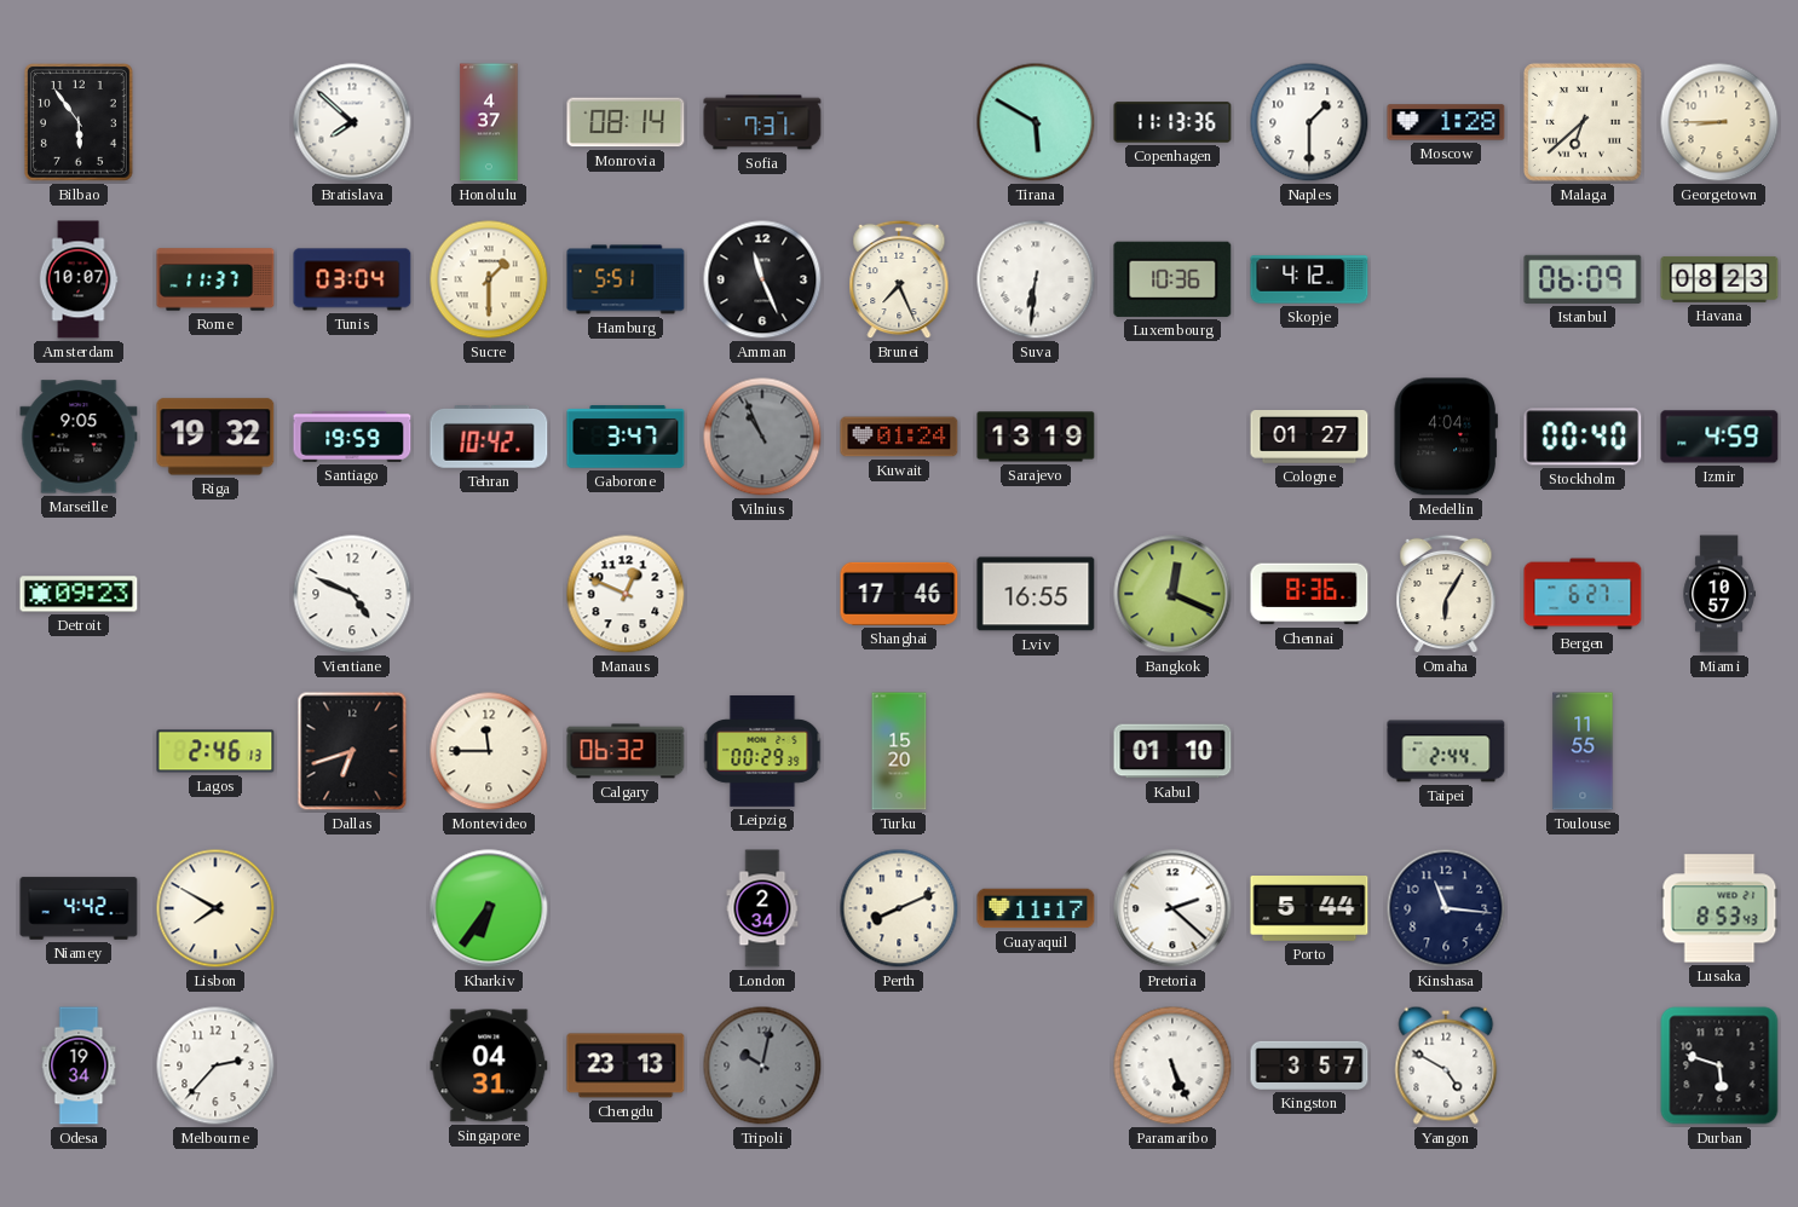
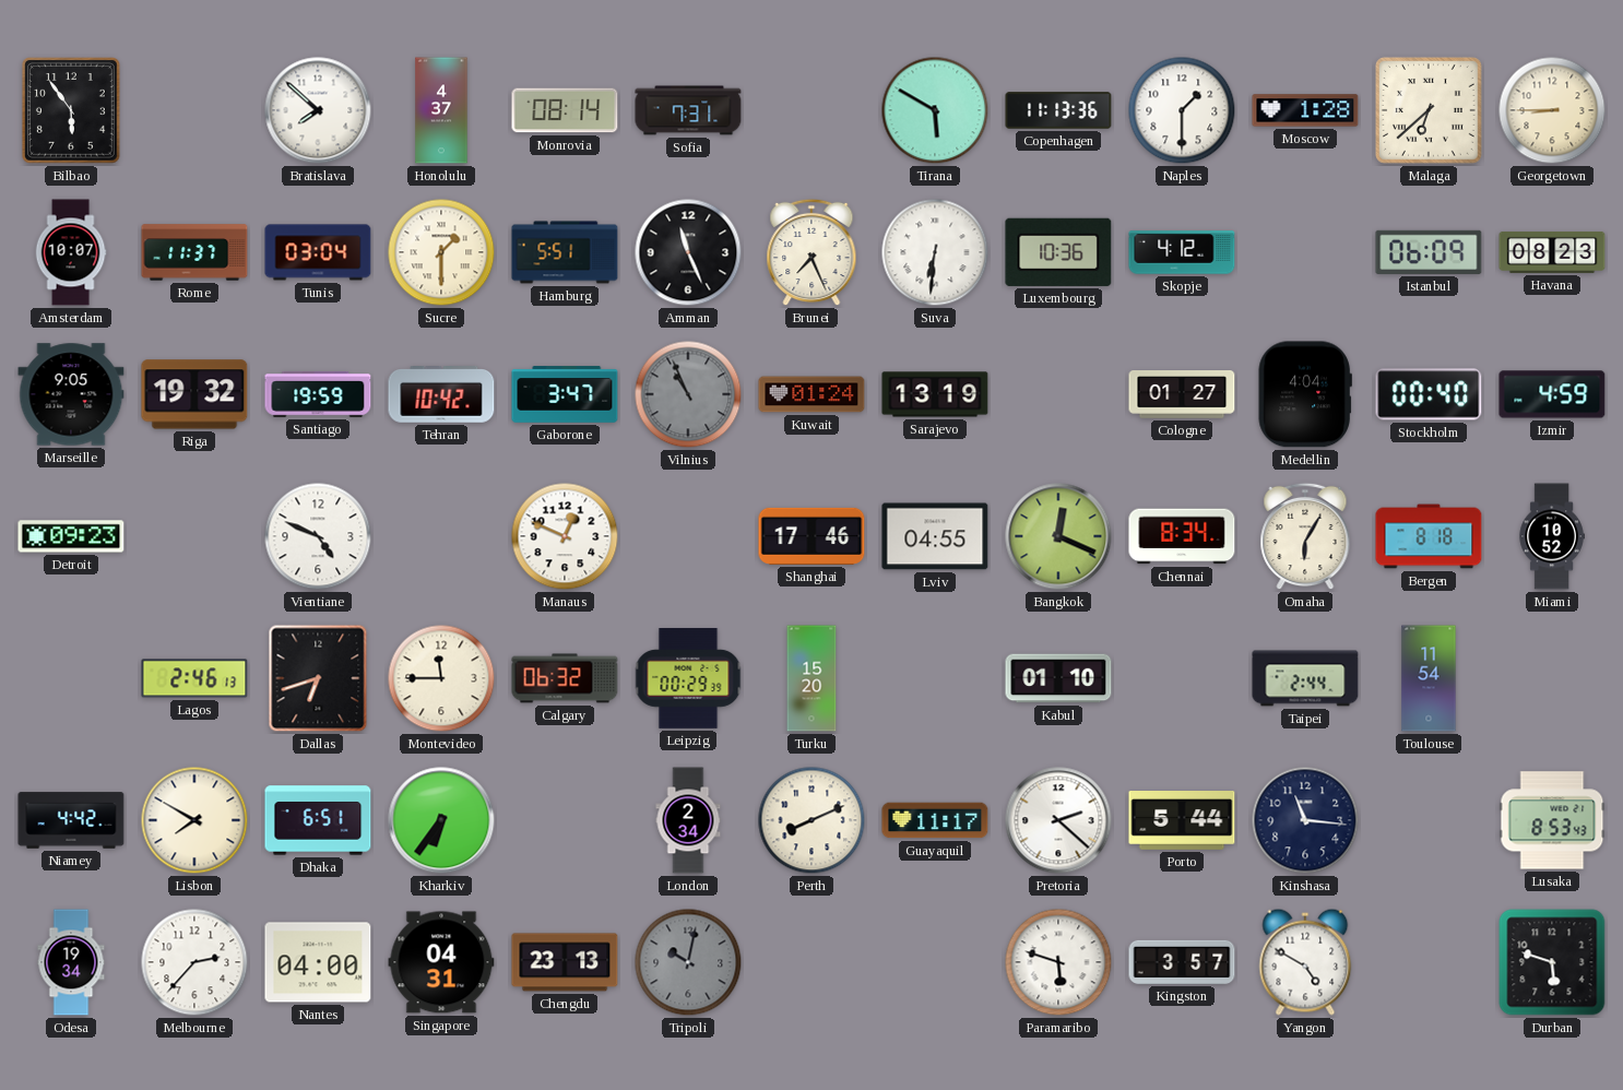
Lviv: 16:55 -> 04:55 (935, 536)
Chennai: 8:36 -> 8:34 (1182, 536)
Bergen: 6:27 -> 8:18 (1429, 536)
Miami: 10:57 -> 10:52 (1552, 536)
Toulouse: 11:55 -> 11:54 (1429, 678)
Dhaka: none -> 6:51 (318, 820)
Nantes: none -> 04:00 (318, 962)
Paramaribo: 5:26 -> 5:48 (1058, 962)
